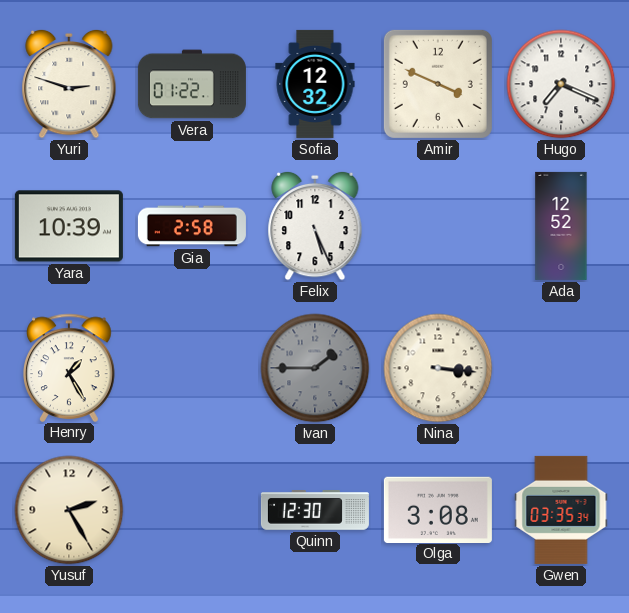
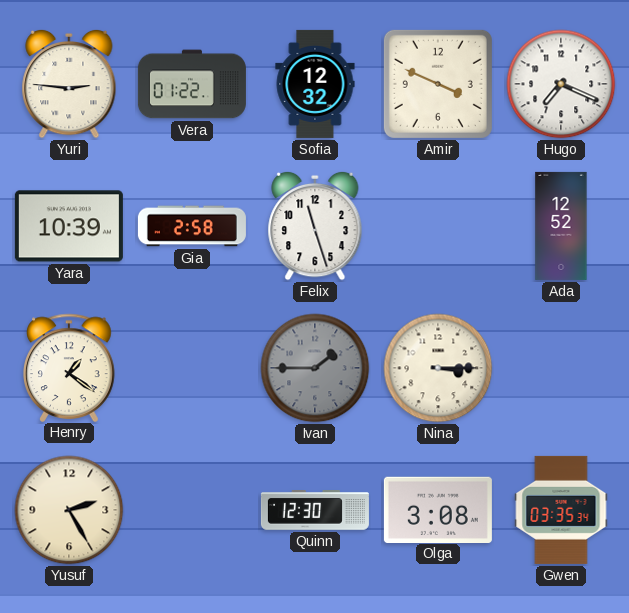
Yuri: 2:48 -> 2:46 (69, 84)
Felix: 5:26 -> 11:27 (315, 226)
Henry: 1:25 -> 1:21 (70, 367)
Nina: 3:16 -> 3:15 (438, 368)
